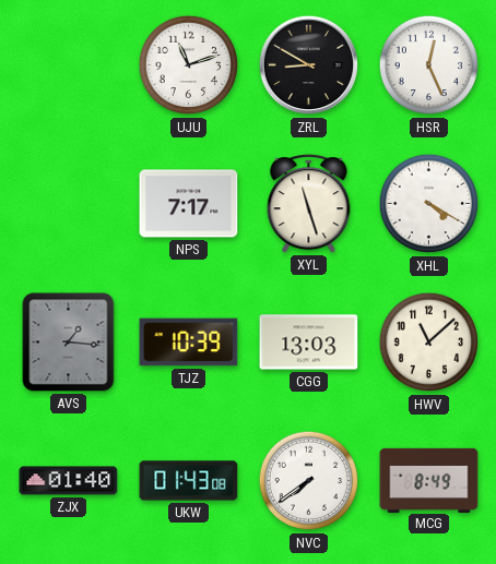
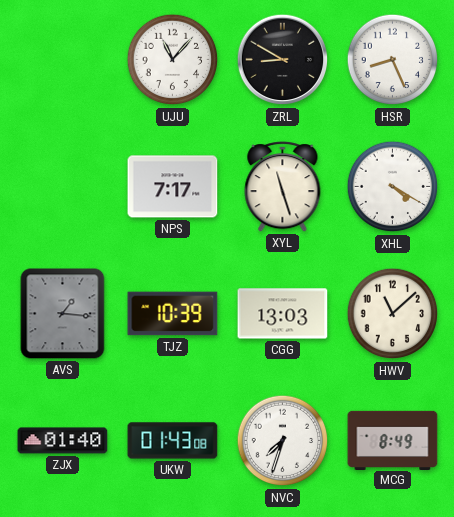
UJU: 11:12 -> 11:07 (173, 60)
HSR: 12:26 -> 8:26 (393, 60)
NVC: 7:39 -> 7:33 (283, 441)
